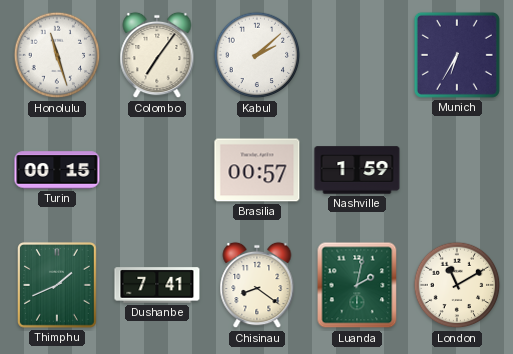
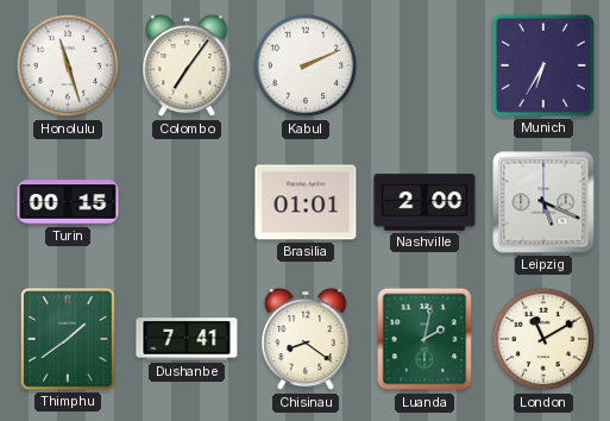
Kabul: 2:08 -> 2:11 (306, 65)
Brasilia: 00:57 -> 01:01 (306, 202)
Nashville: 1:59 -> 2:00 (425, 202)
Leipzig: none -> 5:19 (543, 202)
Thimphu: 1:41 -> 1:39 (69, 340)
